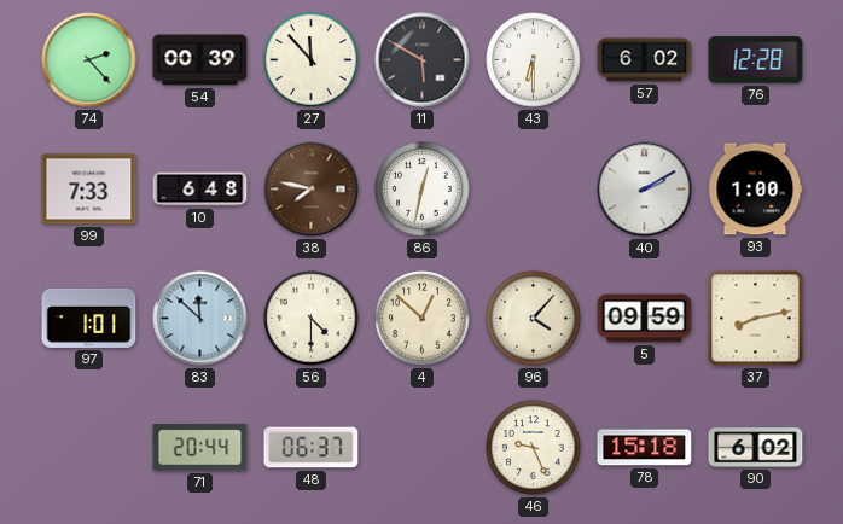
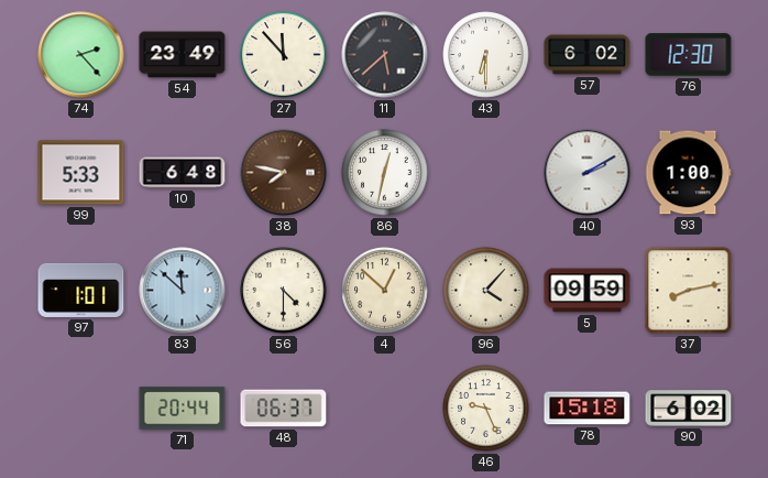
54: 00:39 -> 23:49 (183, 55)
11: 5:50 -> 5:38 (385, 55)
76: 12:28 -> 12:30 (689, 55)
99: 7:33 -> 5:33 (81, 173)
